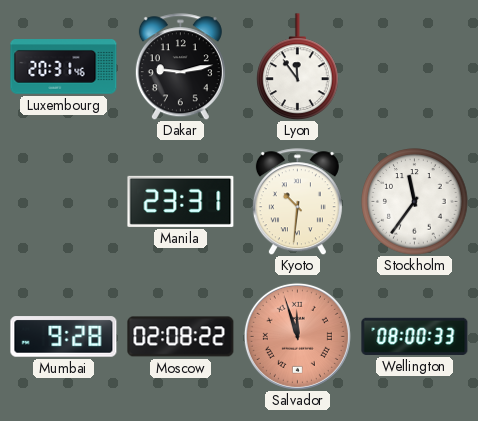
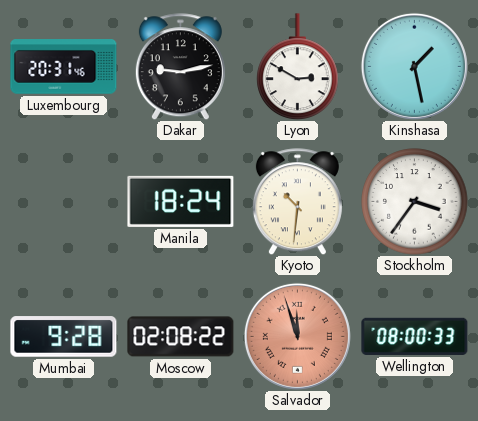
Lyon: 11:54 -> 2:50 (298, 66)
Kinshasa: none -> 1:28 (414, 66)
Manila: 23:31 -> 18:24 (181, 201)
Stockholm: 11:36 -> 3:36 (415, 202)
